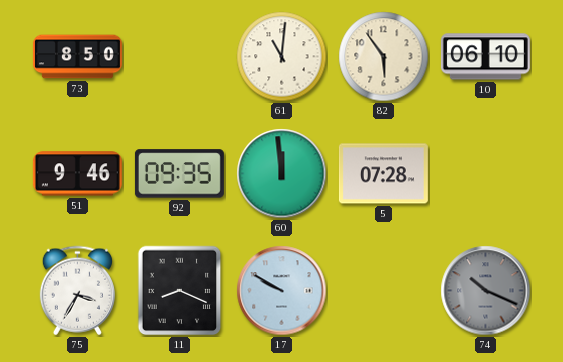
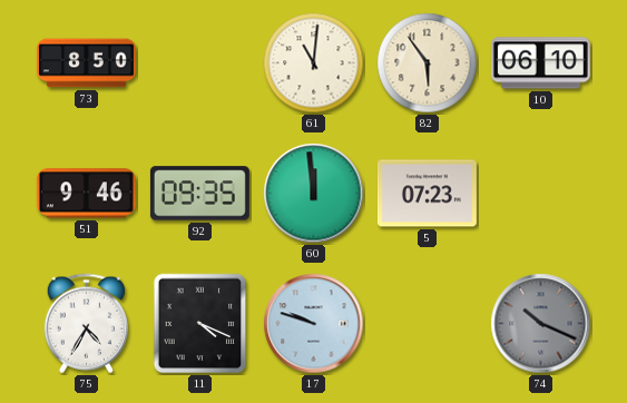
5: 07:28 -> 07:23 (427, 194)
75: 3:35 -> 4:35 (86, 324)
11: 8:19 -> 4:19 (200, 324)
17: 9:50 -> 9:48 (314, 324)
